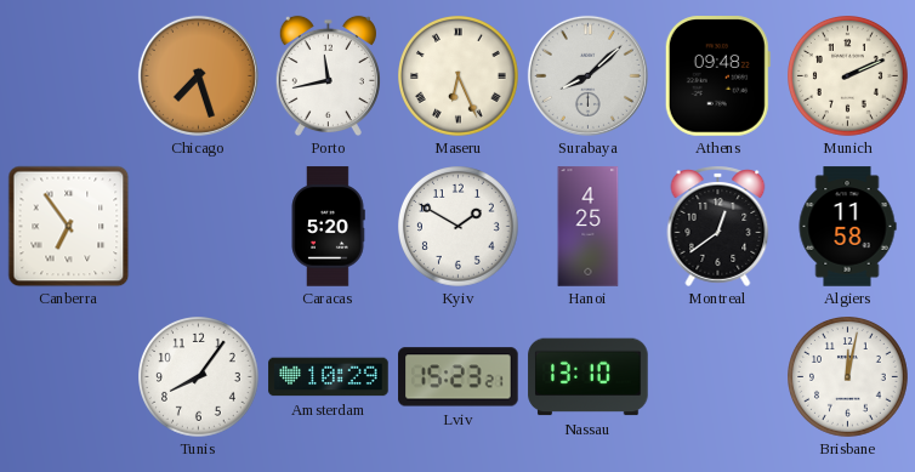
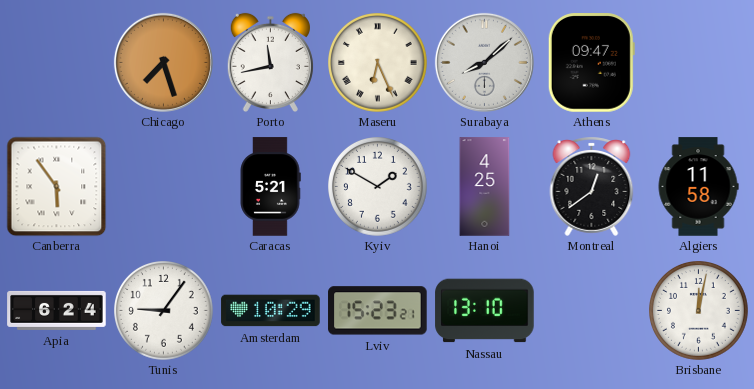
Athens: 09:48 -> 09:47 (591, 63)
Munich: 2:11 -> none (848, 76)
Canberra: 6:54 -> 5:54 (56, 186)
Caracas: 5:20 -> 5:21 (270, 187)
Apia: none -> 6:24 (57, 310)
Tunis: 8:06 -> 9:06 (164, 311)
